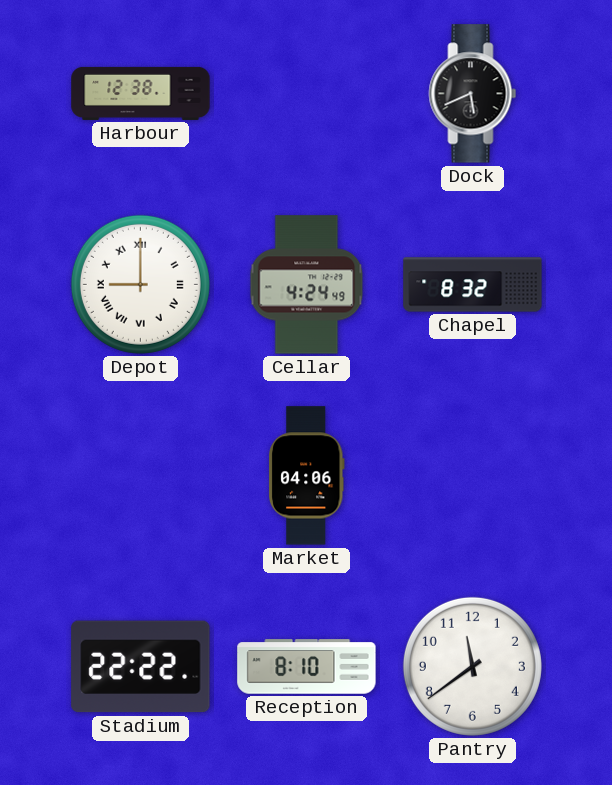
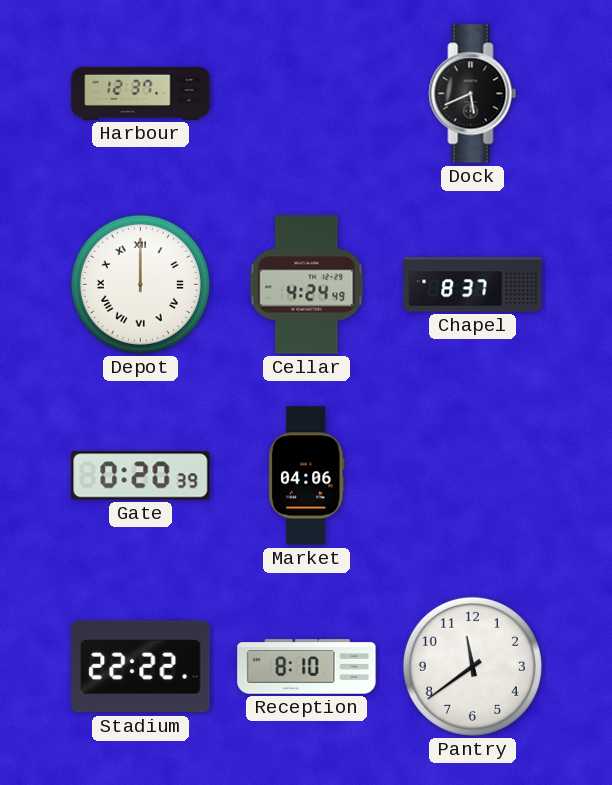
Harbour: 12:38 -> 12:37 (141, 93)
Depot: 9:00 -> 12:00 (140, 284)
Chapel: 8:32 -> 8:37 (473, 285)
Gate: none -> 0:20 (141, 476)
